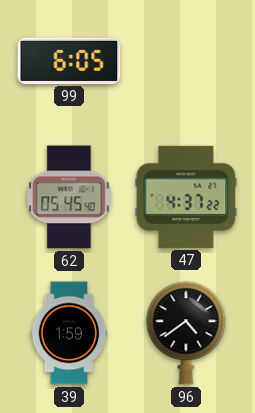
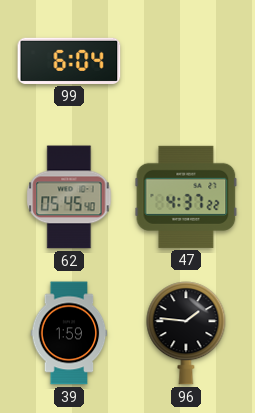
99: 6:05 -> 6:04 (69, 61)
96: 4:39 -> 1:46 (186, 333)
